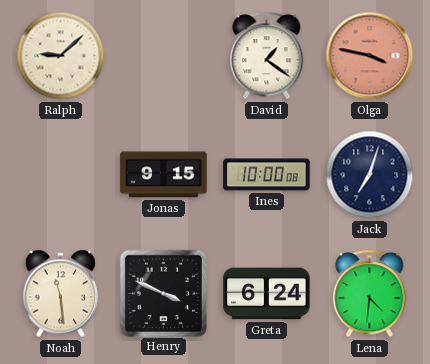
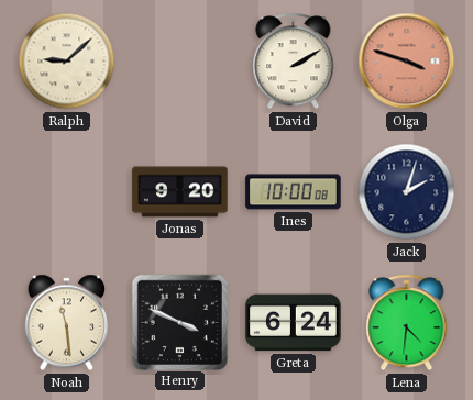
David: 1:21 -> 2:10 (294, 62)
Olga: 3:47 -> 3:48 (407, 62)
Jonas: 9:15 -> 9:20 (180, 192)
Jack: 7:03 -> 2:03 (407, 192)
